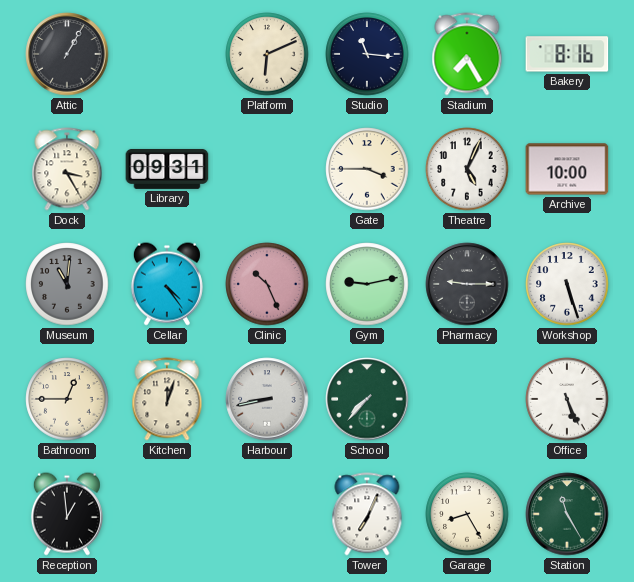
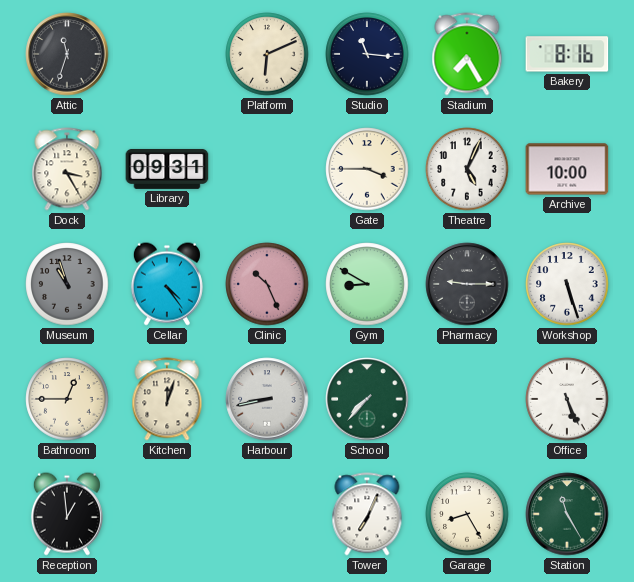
Attic: 1:05 -> 11:33 (67, 54)
Museum: 11:01 -> 10:57 (67, 284)
Gym: 9:13 -> 8:50 (367, 284)
